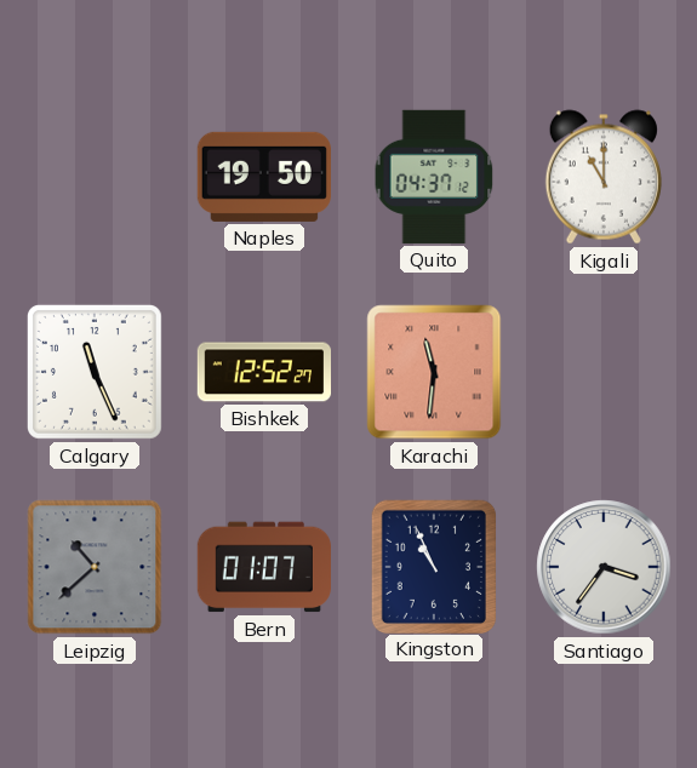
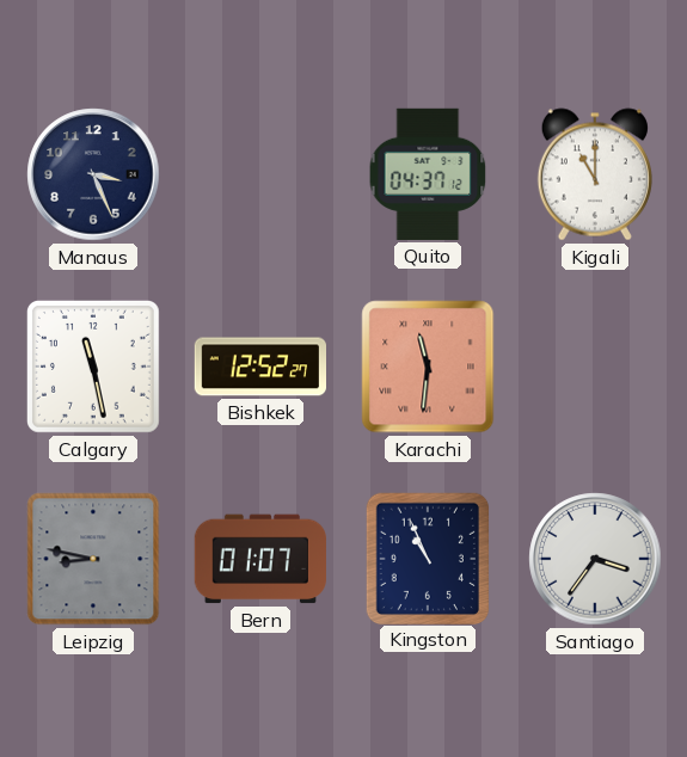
Manaus: none -> 3:26 (93, 174)
Naples: 19:50 -> none (264, 177)
Calgary: 11:26 -> 11:28 (93, 367)
Leipzig: 10:38 -> 8:47 (93, 559)
